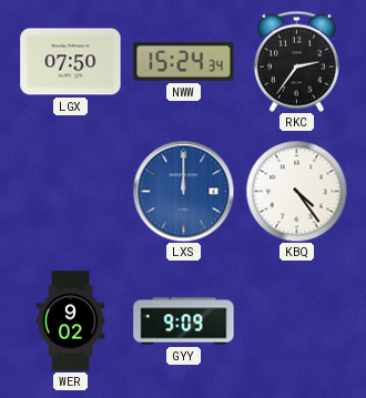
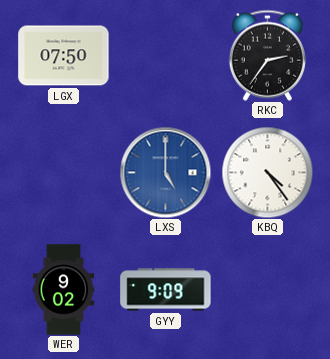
NWW: 15:24 -> none (184, 62)
LXS: 12:00 -> 5:00 (165, 172)
